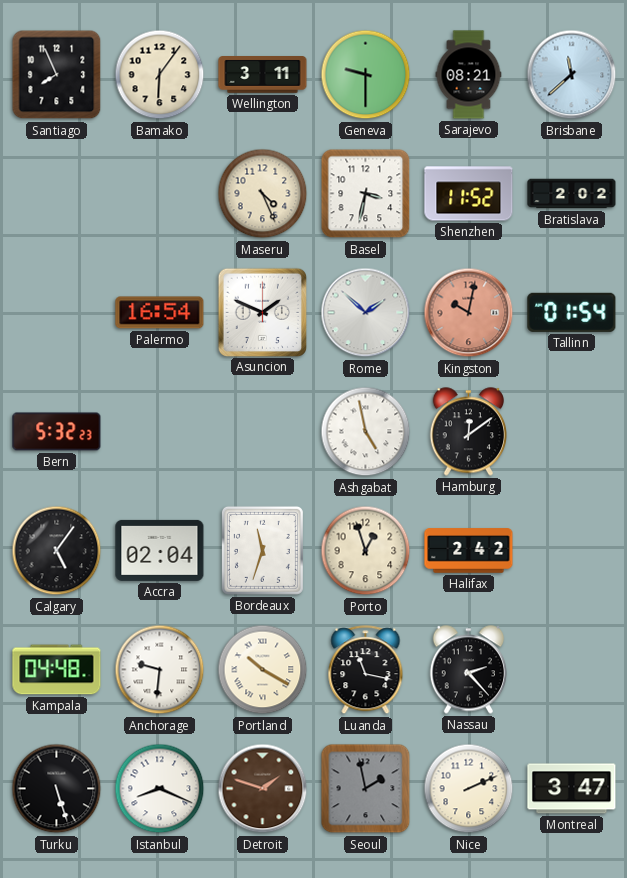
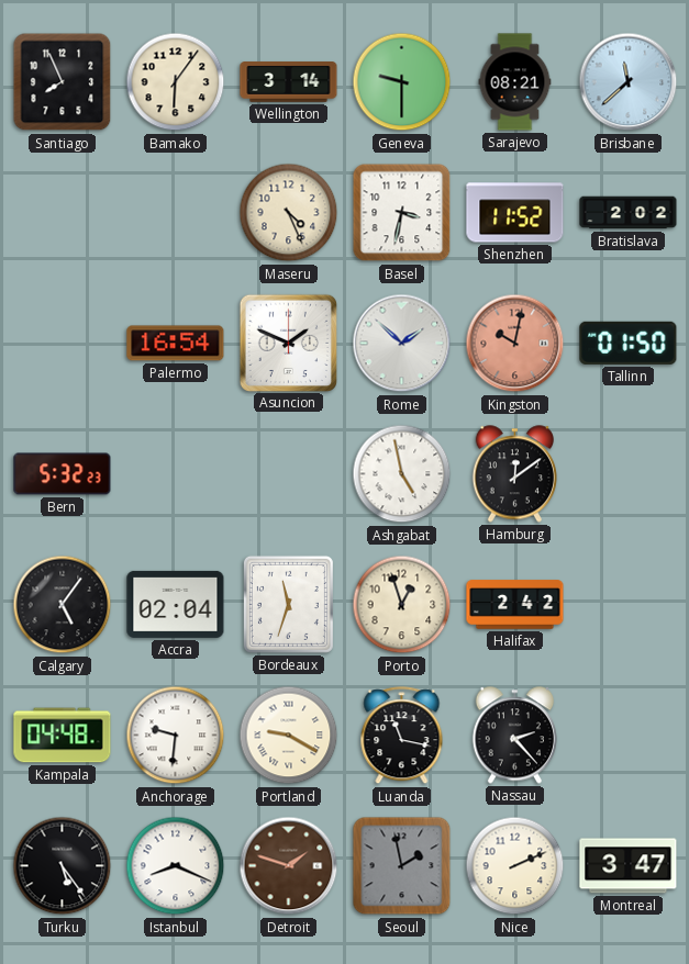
Wellington: 3:11 -> 3:14 (289, 82)
Tallinn: 01:54 -> 01:50 (629, 343)
Portland: 10:20 -> 9:20 (289, 736)
Turku: 5:27 -> 5:24 (63, 866)
